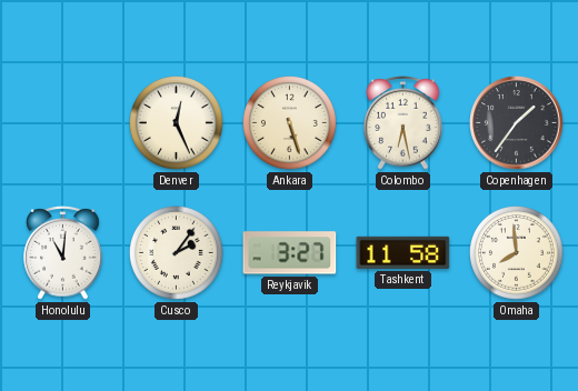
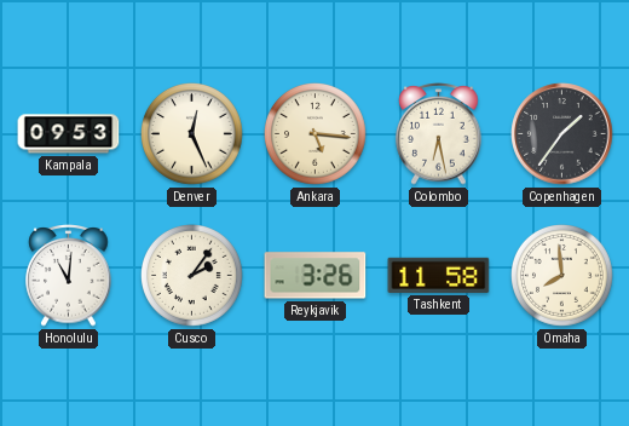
Kampala: none -> 09:53 (69, 134)
Ankara: 5:27 -> 5:16 (316, 134)
Reykjavik: 3:27 -> 3:26 (316, 276)
